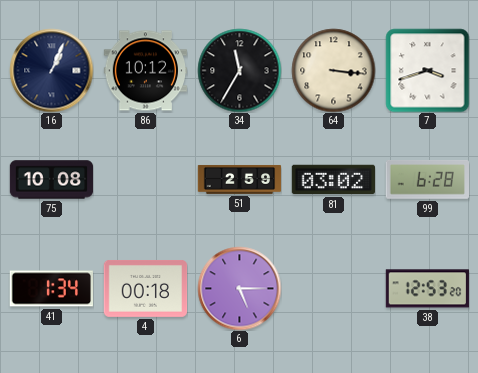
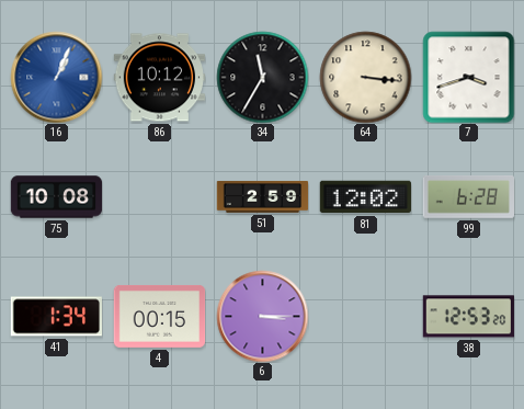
16 dial: navy -> blue (56, 77)
81: 03:02 -> 12:02 (365, 197)
4: 00:18 -> 00:15 (159, 317)
6: 5:15 -> 3:15 (262, 316)
